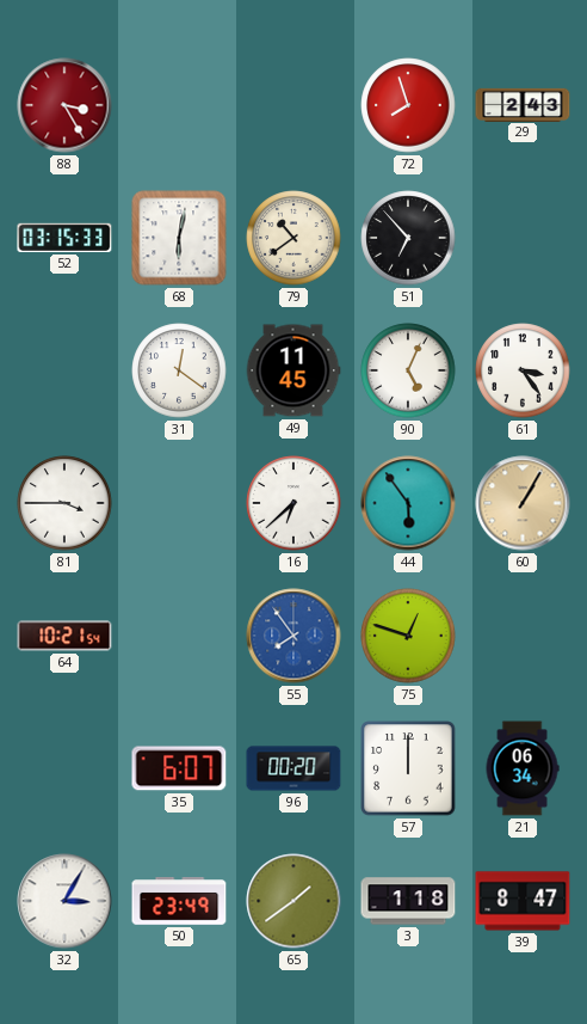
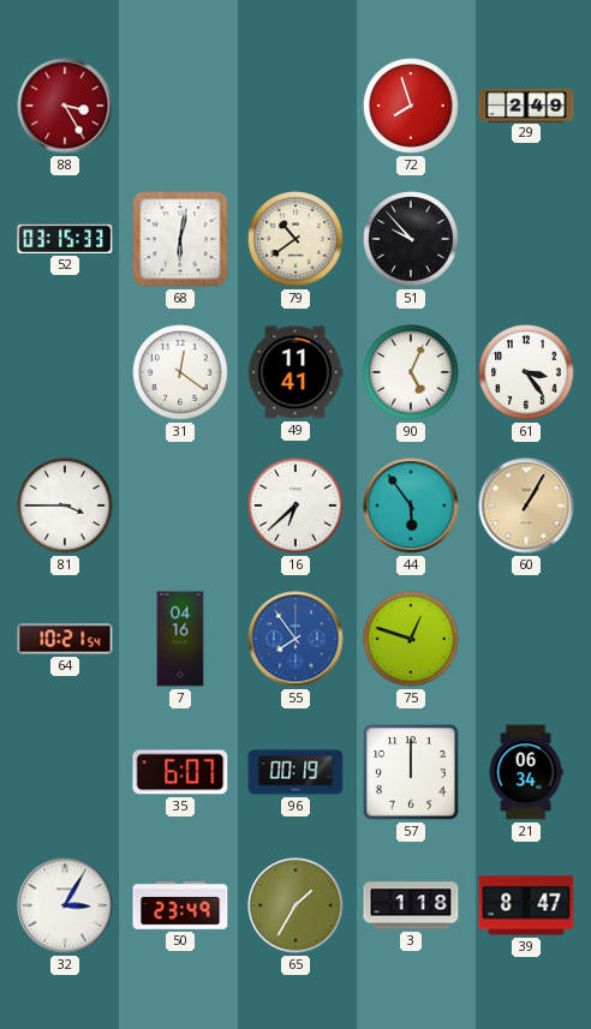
29: 2:43 -> 2:49 (526, 104)
51: 6:53 -> 9:53 (411, 239)
49: 11:45 -> 11:41 (295, 372)
7: none -> 04:16 (180, 639)
96: 00:20 -> 00:19 (295, 772)
65: 1:39 -> 1:35 (295, 905)
